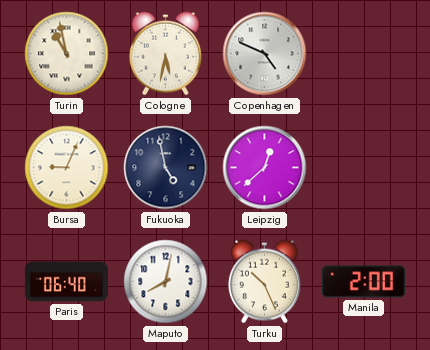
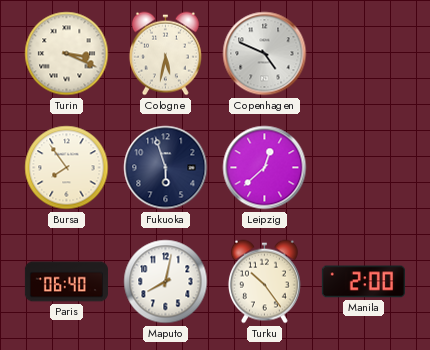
Turin: 10:58 -> 3:19 (67, 54)
Bursa: 9:04 -> 7:54 (67, 168)
Fukuoka: 4:58 -> 5:57 (166, 168)
Turku: 10:26 -> 10:24 (264, 282)
